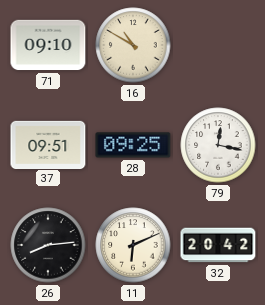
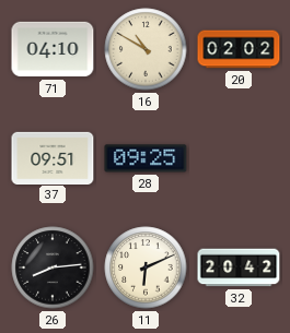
71: 09:10 -> 04:10 (53, 49)
20: none -> 02:02 (239, 49)
79: 12:17 -> none (218, 145)
